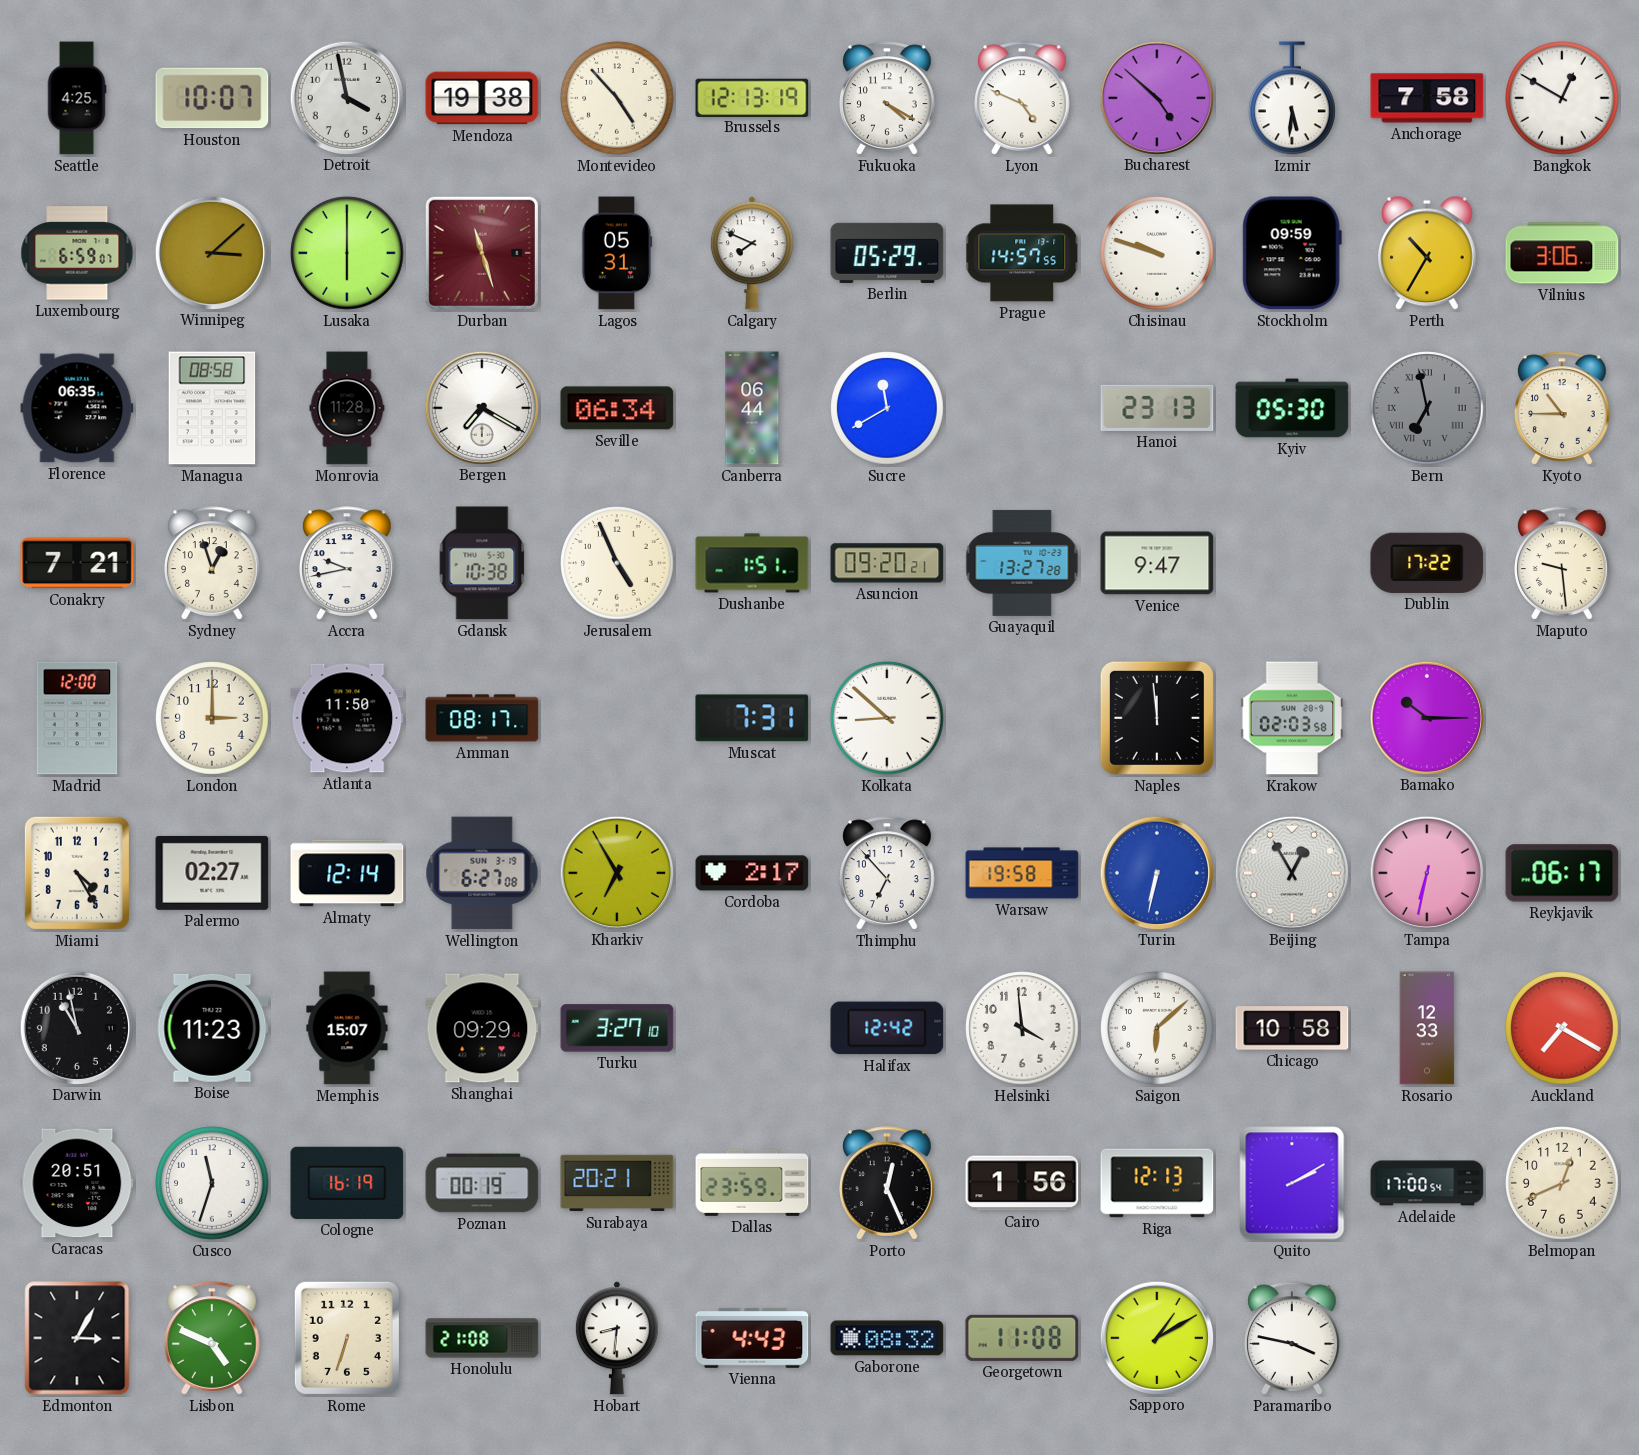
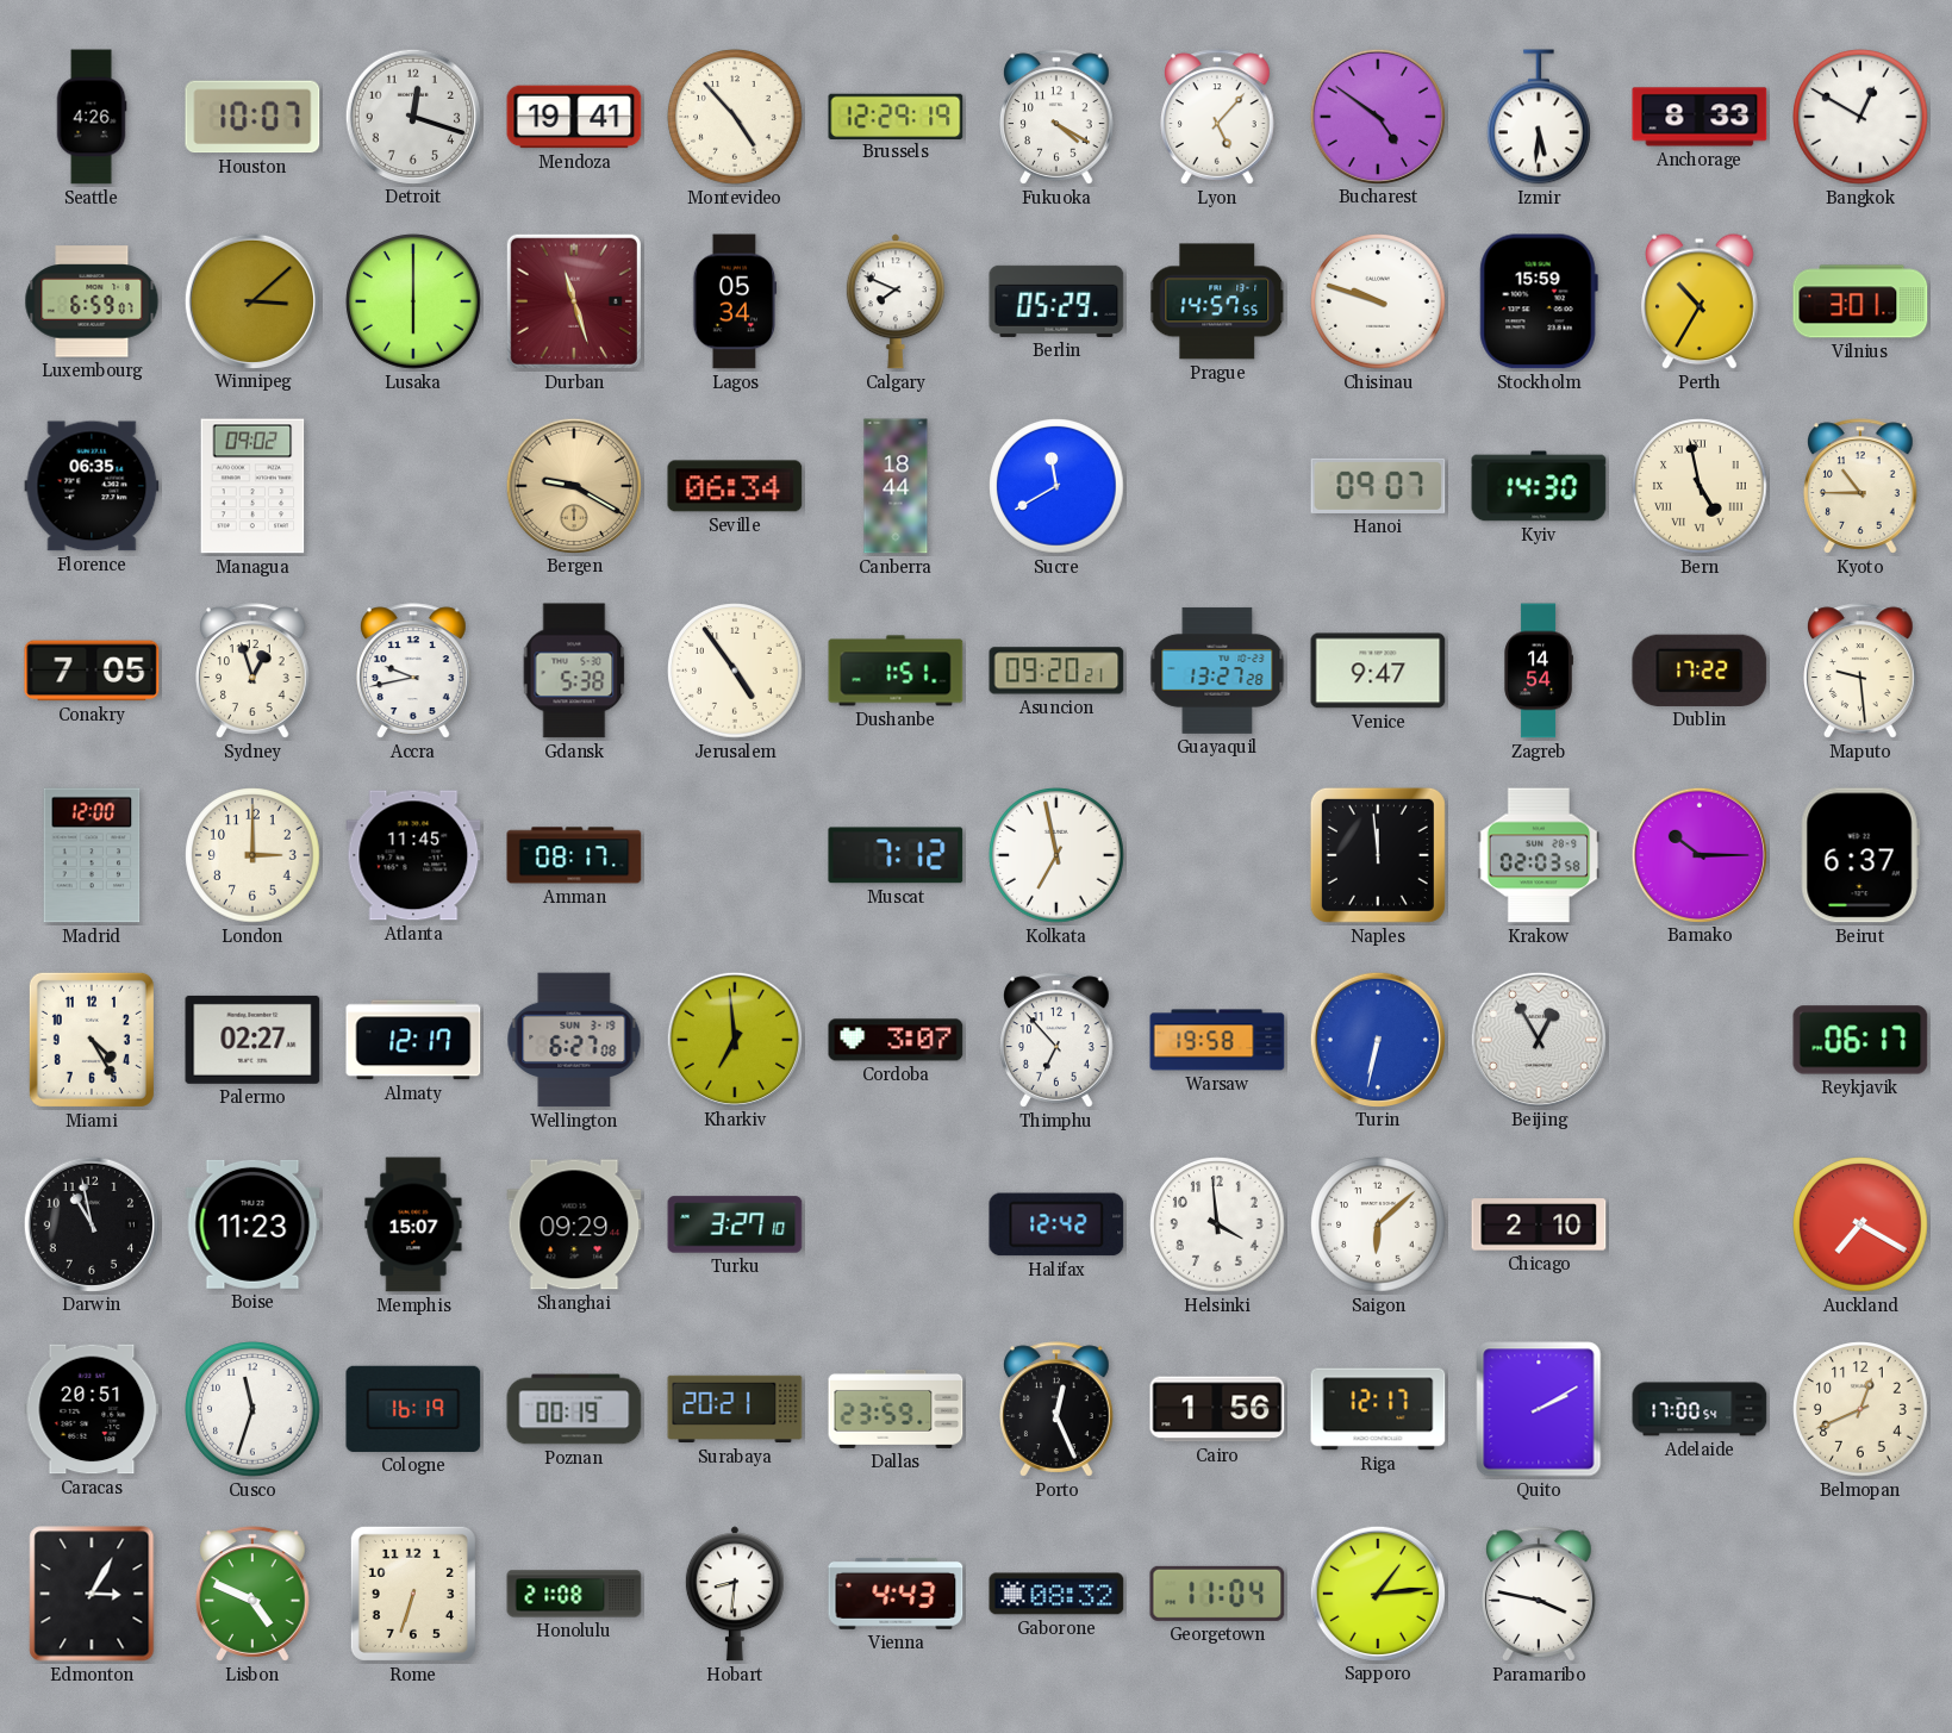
Seattle: 4:25 -> 4:26 (92, 117)
Detroit: 3:58 -> 12:18 (412, 116)
Mendoza: 19:38 -> 19:41 (574, 117)
Brussels: 12:13 -> 12:29 (896, 116)
Lyon: 4:49 -> 5:07 (1217, 117)
Bucharest: 4:52 -> 4:51 (1377, 116)
Anchorage: 7:58 -> 8:33 (1700, 117)
Lagos: 05:31 -> 05:34 (735, 301)
Stockholm: 09:59 -> 15:59 (1539, 301)
Vilnius: 3:06 -> 3:01 (1860, 301)
Managua: 08:58 -> 09:02 (252, 486)
Monrovia: 11:28 -> none (347, 408)
Bergen: 7:20 -> 9:20 (573, 485)
Bergen dial: white -> champagne (573, 485)
Canberra: 06:44 -> 18:44 (896, 486)
Hanoi: 23:13 -> 09:07 (1378, 486)
Kyiv: 05:30 -> 14:30 (1539, 486)
Bern: 6:58 -> 4:58 (1700, 486)
Bern dial: grey -> cream (1700, 486)
Conakry: 7:21 -> 7:05 (92, 671)
Gdansk: 10:38 -> 5:38 (574, 671)
Jerusalem: 4:56 -> 4:54 (735, 671)
Zagreb: none -> 14:54 (1539, 671)
Atlanta: 11:50 -> 11:45 (413, 855)
Muscat: 7:31 -> 7:12 (896, 855)
Kolkata: 8:52 -> 6:58 (1056, 855)
Beirut: none -> 6:37 (1860, 855)
Almaty: 12:14 -> 12:17 (413, 1040)
Kharkiv: 6:55 -> 6:59 (734, 1039)
Cordoba: 2:17 -> 3:07 (896, 1040)
Tampa: 6:32 -> none (1426, 872)
Chicago: 10:58 -> 2:10 (1539, 1224)
Rosario: 12:33 -> none (1427, 1028)
Riga: 12:13 -> 12:17 (1378, 1409)
Georgetown: 11:08 -> 11:04 (1217, 1594)
Sapporo: 1:10 -> 1:14 (1377, 1592)
